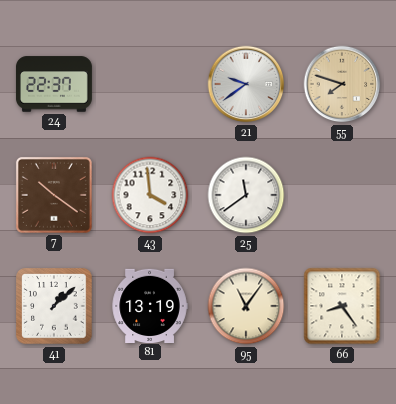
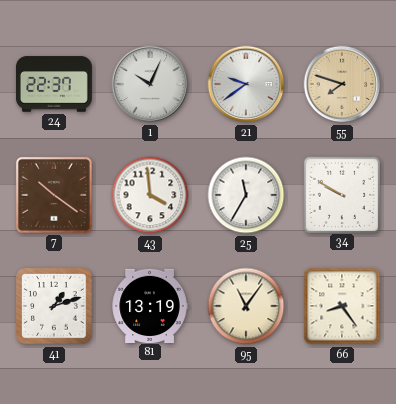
1: none -> 10:04 (150, 84)
25: 11:39 -> 11:35 (246, 195)
34: none -> 9:50 (341, 194)
41: 1:08 -> 1:12 (54, 306)
